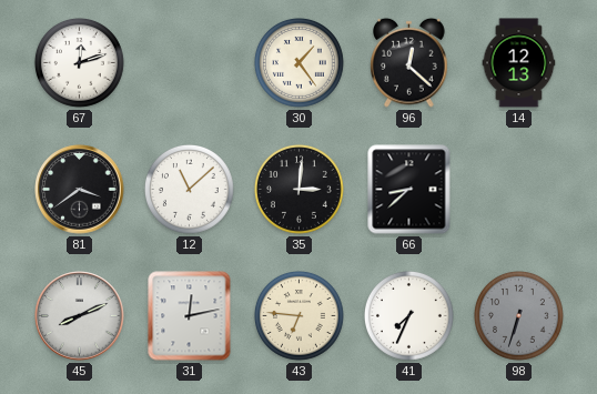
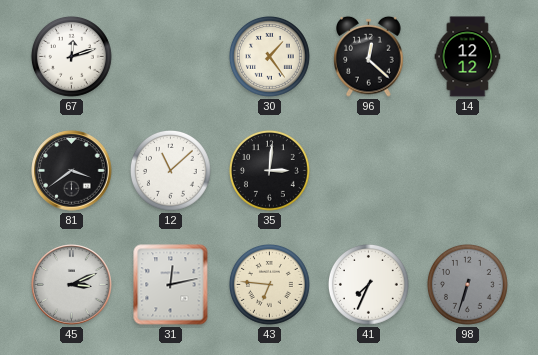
14: 12:13 -> 12:12 (468, 57)
66: 8:38 -> none (409, 190)
45: 8:11 -> 3:11 (72, 285)
